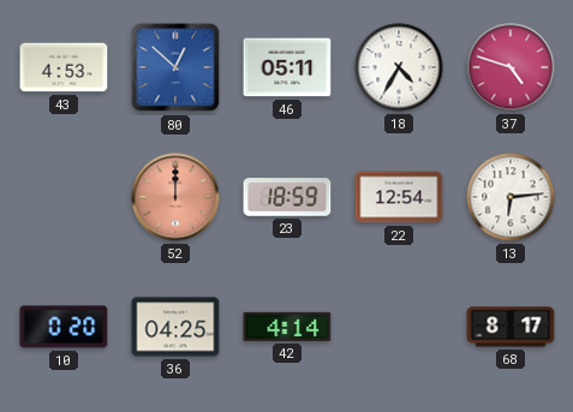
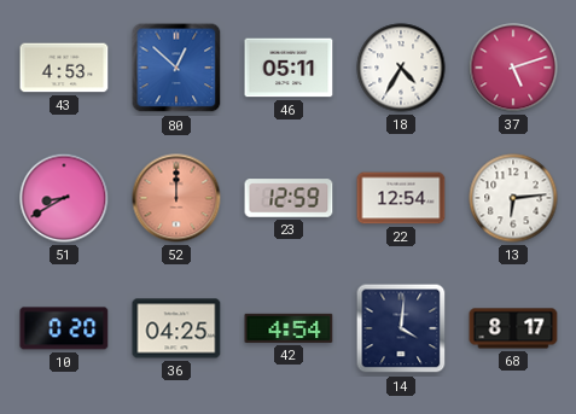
37: 4:48 -> 5:12 (513, 68)
51: none -> 8:40 (64, 198)
23: 18:59 -> 12:59 (289, 198)
42: 4:14 -> 4:54 (289, 328)
14: none -> 4:01 (401, 328)
